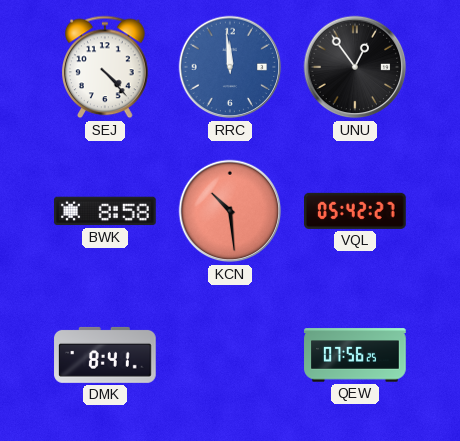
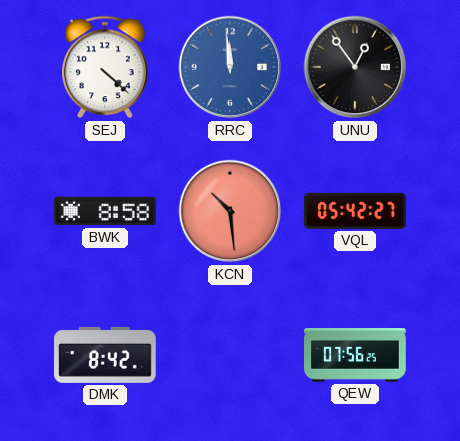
SEJ: 4:23 -> 4:22 (105, 67)
DMK: 8:41 -> 8:42 (105, 355)
